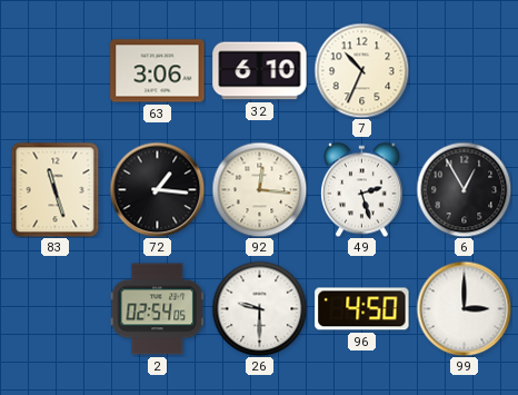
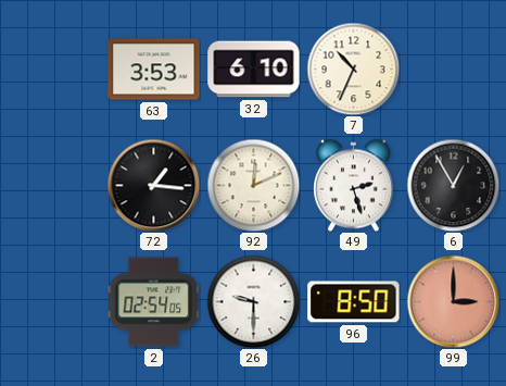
63: 3:06 -> 3:53 (154, 70)
83: 11:27 -> none (56, 189)
92: 12:16 -> 12:11 (253, 185)
96: 4:50 -> 8:50 (354, 302)
99 dial: white -> salmon (453, 301)
